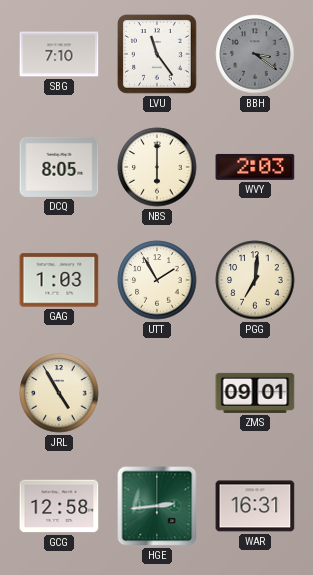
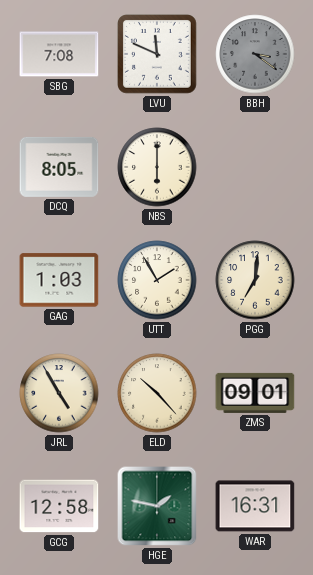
SBG: 7:10 -> 7:08 (59, 54)
LVU: 11:24 -> 11:49 (158, 55)
WVY: 2:03 -> none (255, 167)
ELD: none -> 10:23 (157, 393)
HGE: 2:44 -> 1:47 (157, 506)
